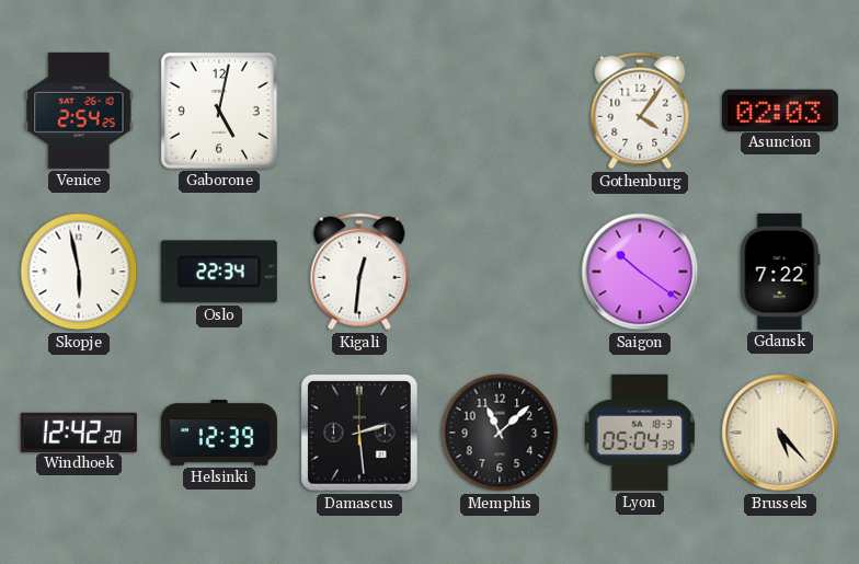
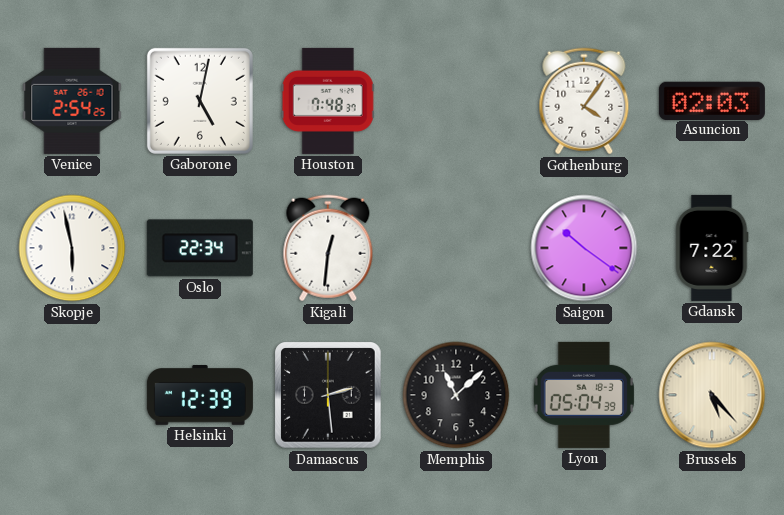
Houston: none -> 7:48 (328, 101)
Windhoek: 12:42 -> none (79, 431)
